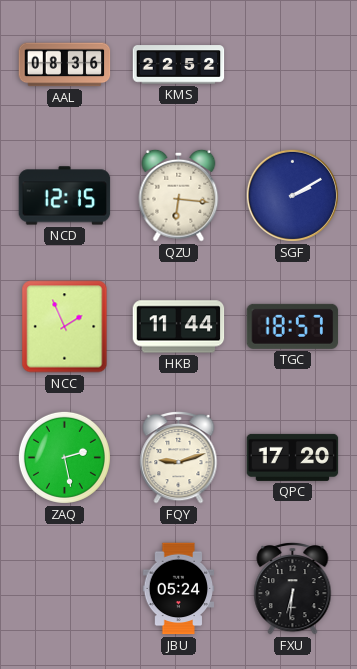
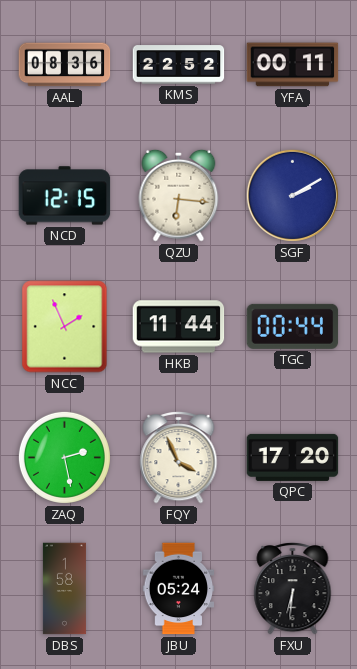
YFA: none -> 00:11 (293, 65)
TGC: 18:57 -> 00:44 (293, 326)
FQY: 9:12 -> 3:56 (179, 457)
DBS: none -> 1:58 (64, 589)
